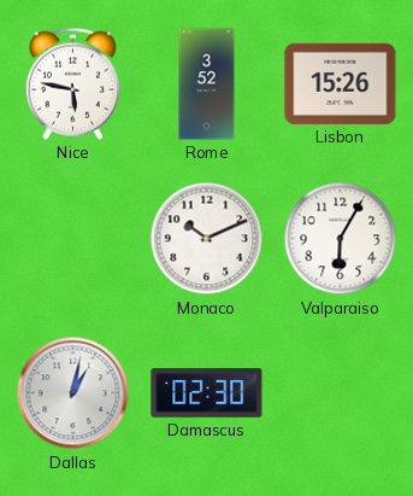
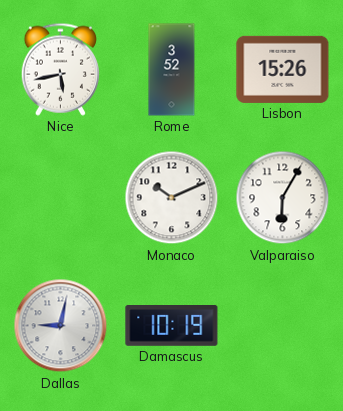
Nice: 5:47 -> 5:43 (60, 69)
Dallas: 1:02 -> 9:02 (61, 326)
Damascus: 02:30 -> 10:19 (172, 326)
